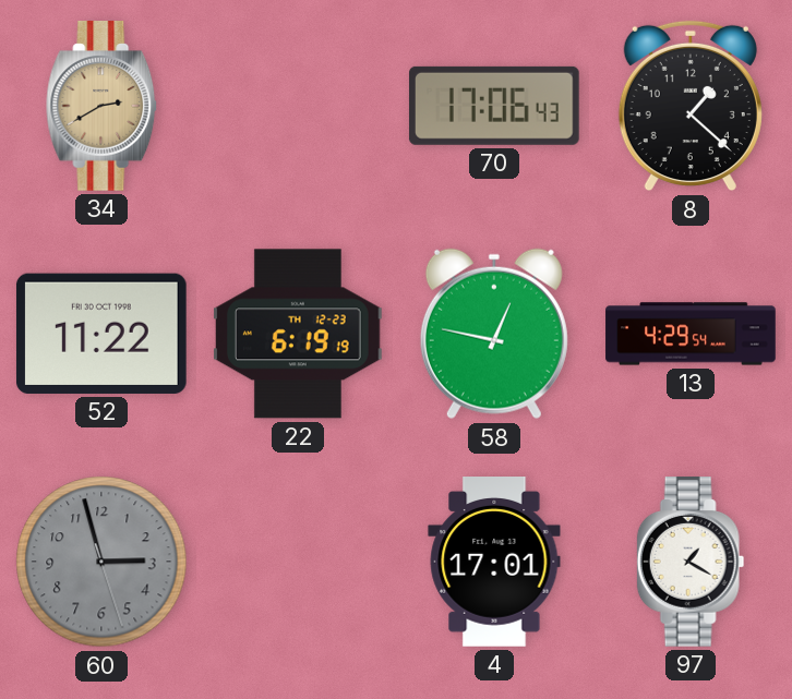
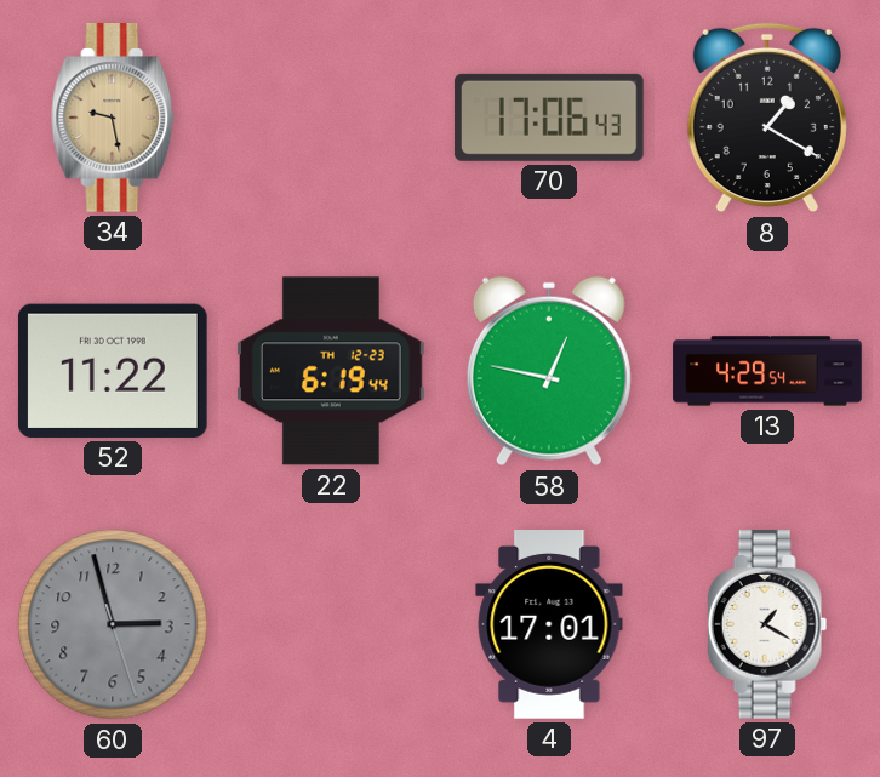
34: 2:40 -> 9:28 (114, 119)
8: 1:22 -> 1:20 (767, 118)
22: 6:19:19 -> 6:19:44 (332, 371)
